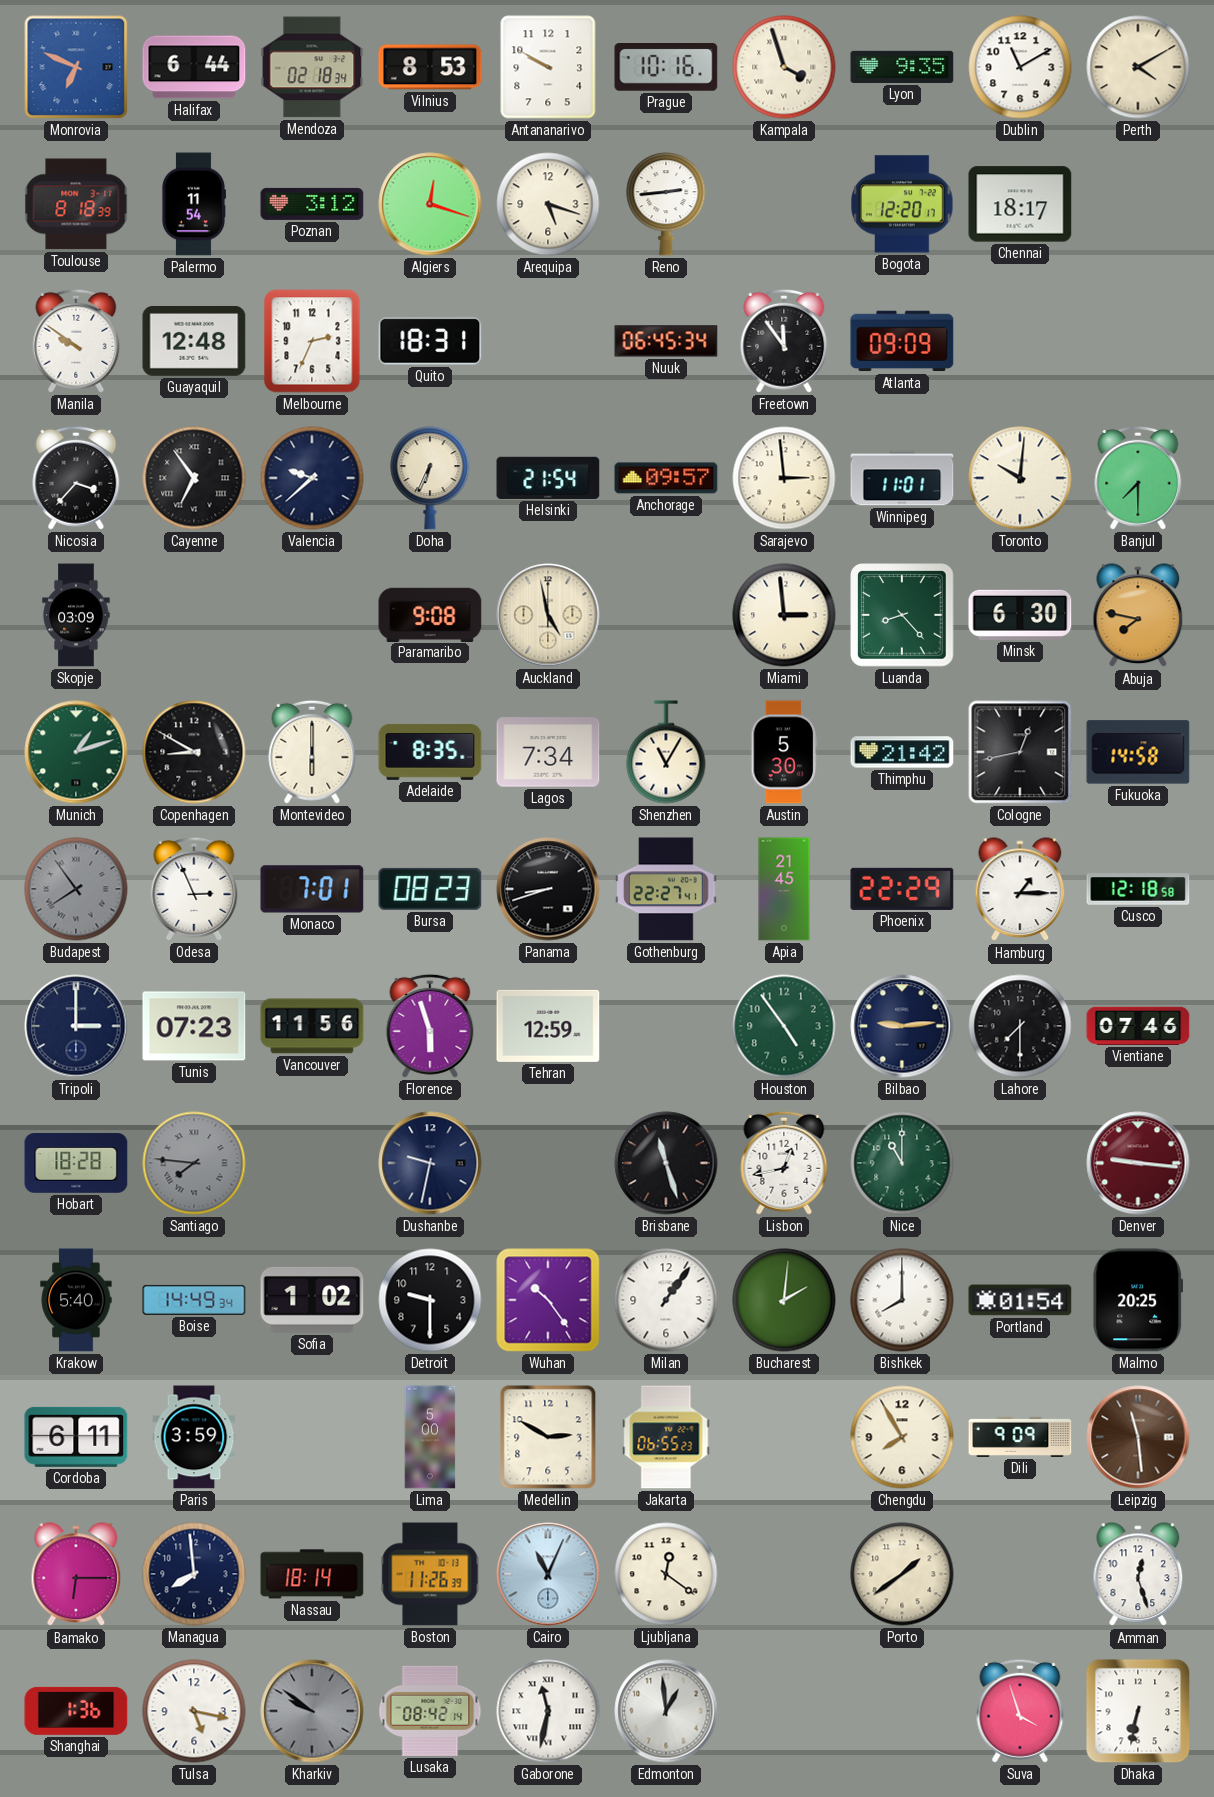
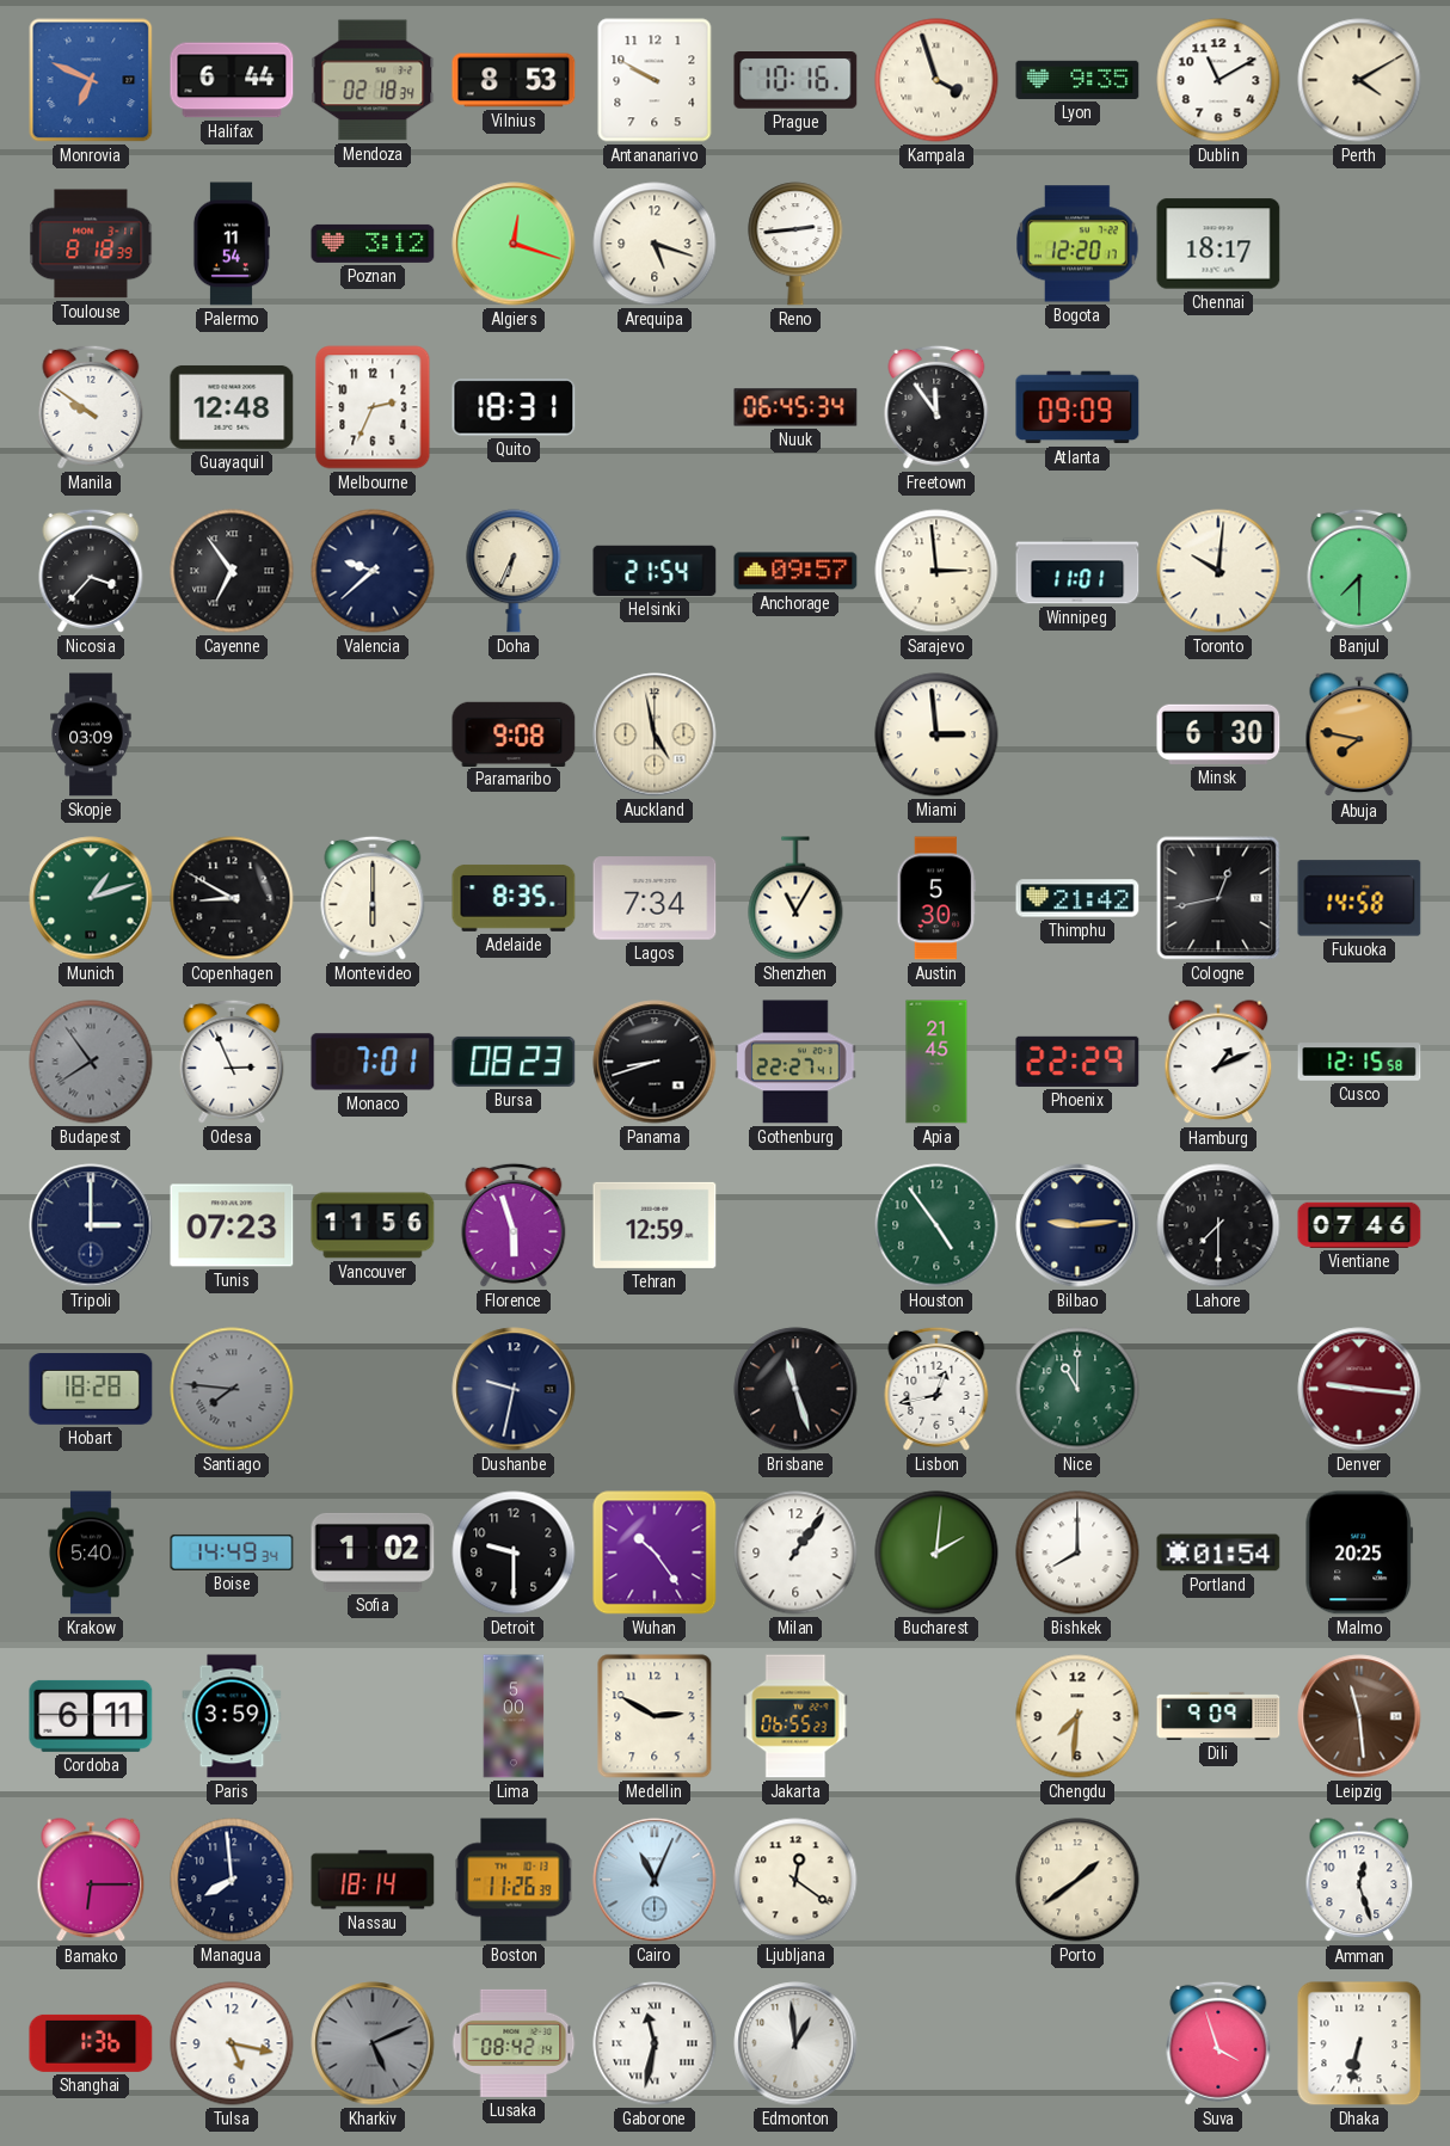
Luanda: 8:23 -> none (902, 615)
Hamburg: 1:15 -> 1:11 (1218, 1063)
Cusco: 12:18 -> 12:15 (1359, 1062)
Chengdu: 7:55 -> 7:31 (1077, 1716)
Kharkiv: 9:51 -> 5:11 (373, 2043)
